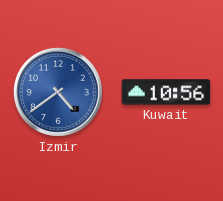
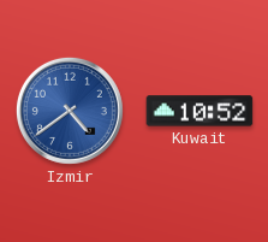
Kuwait: 10:56 -> 10:52 (199, 111)
